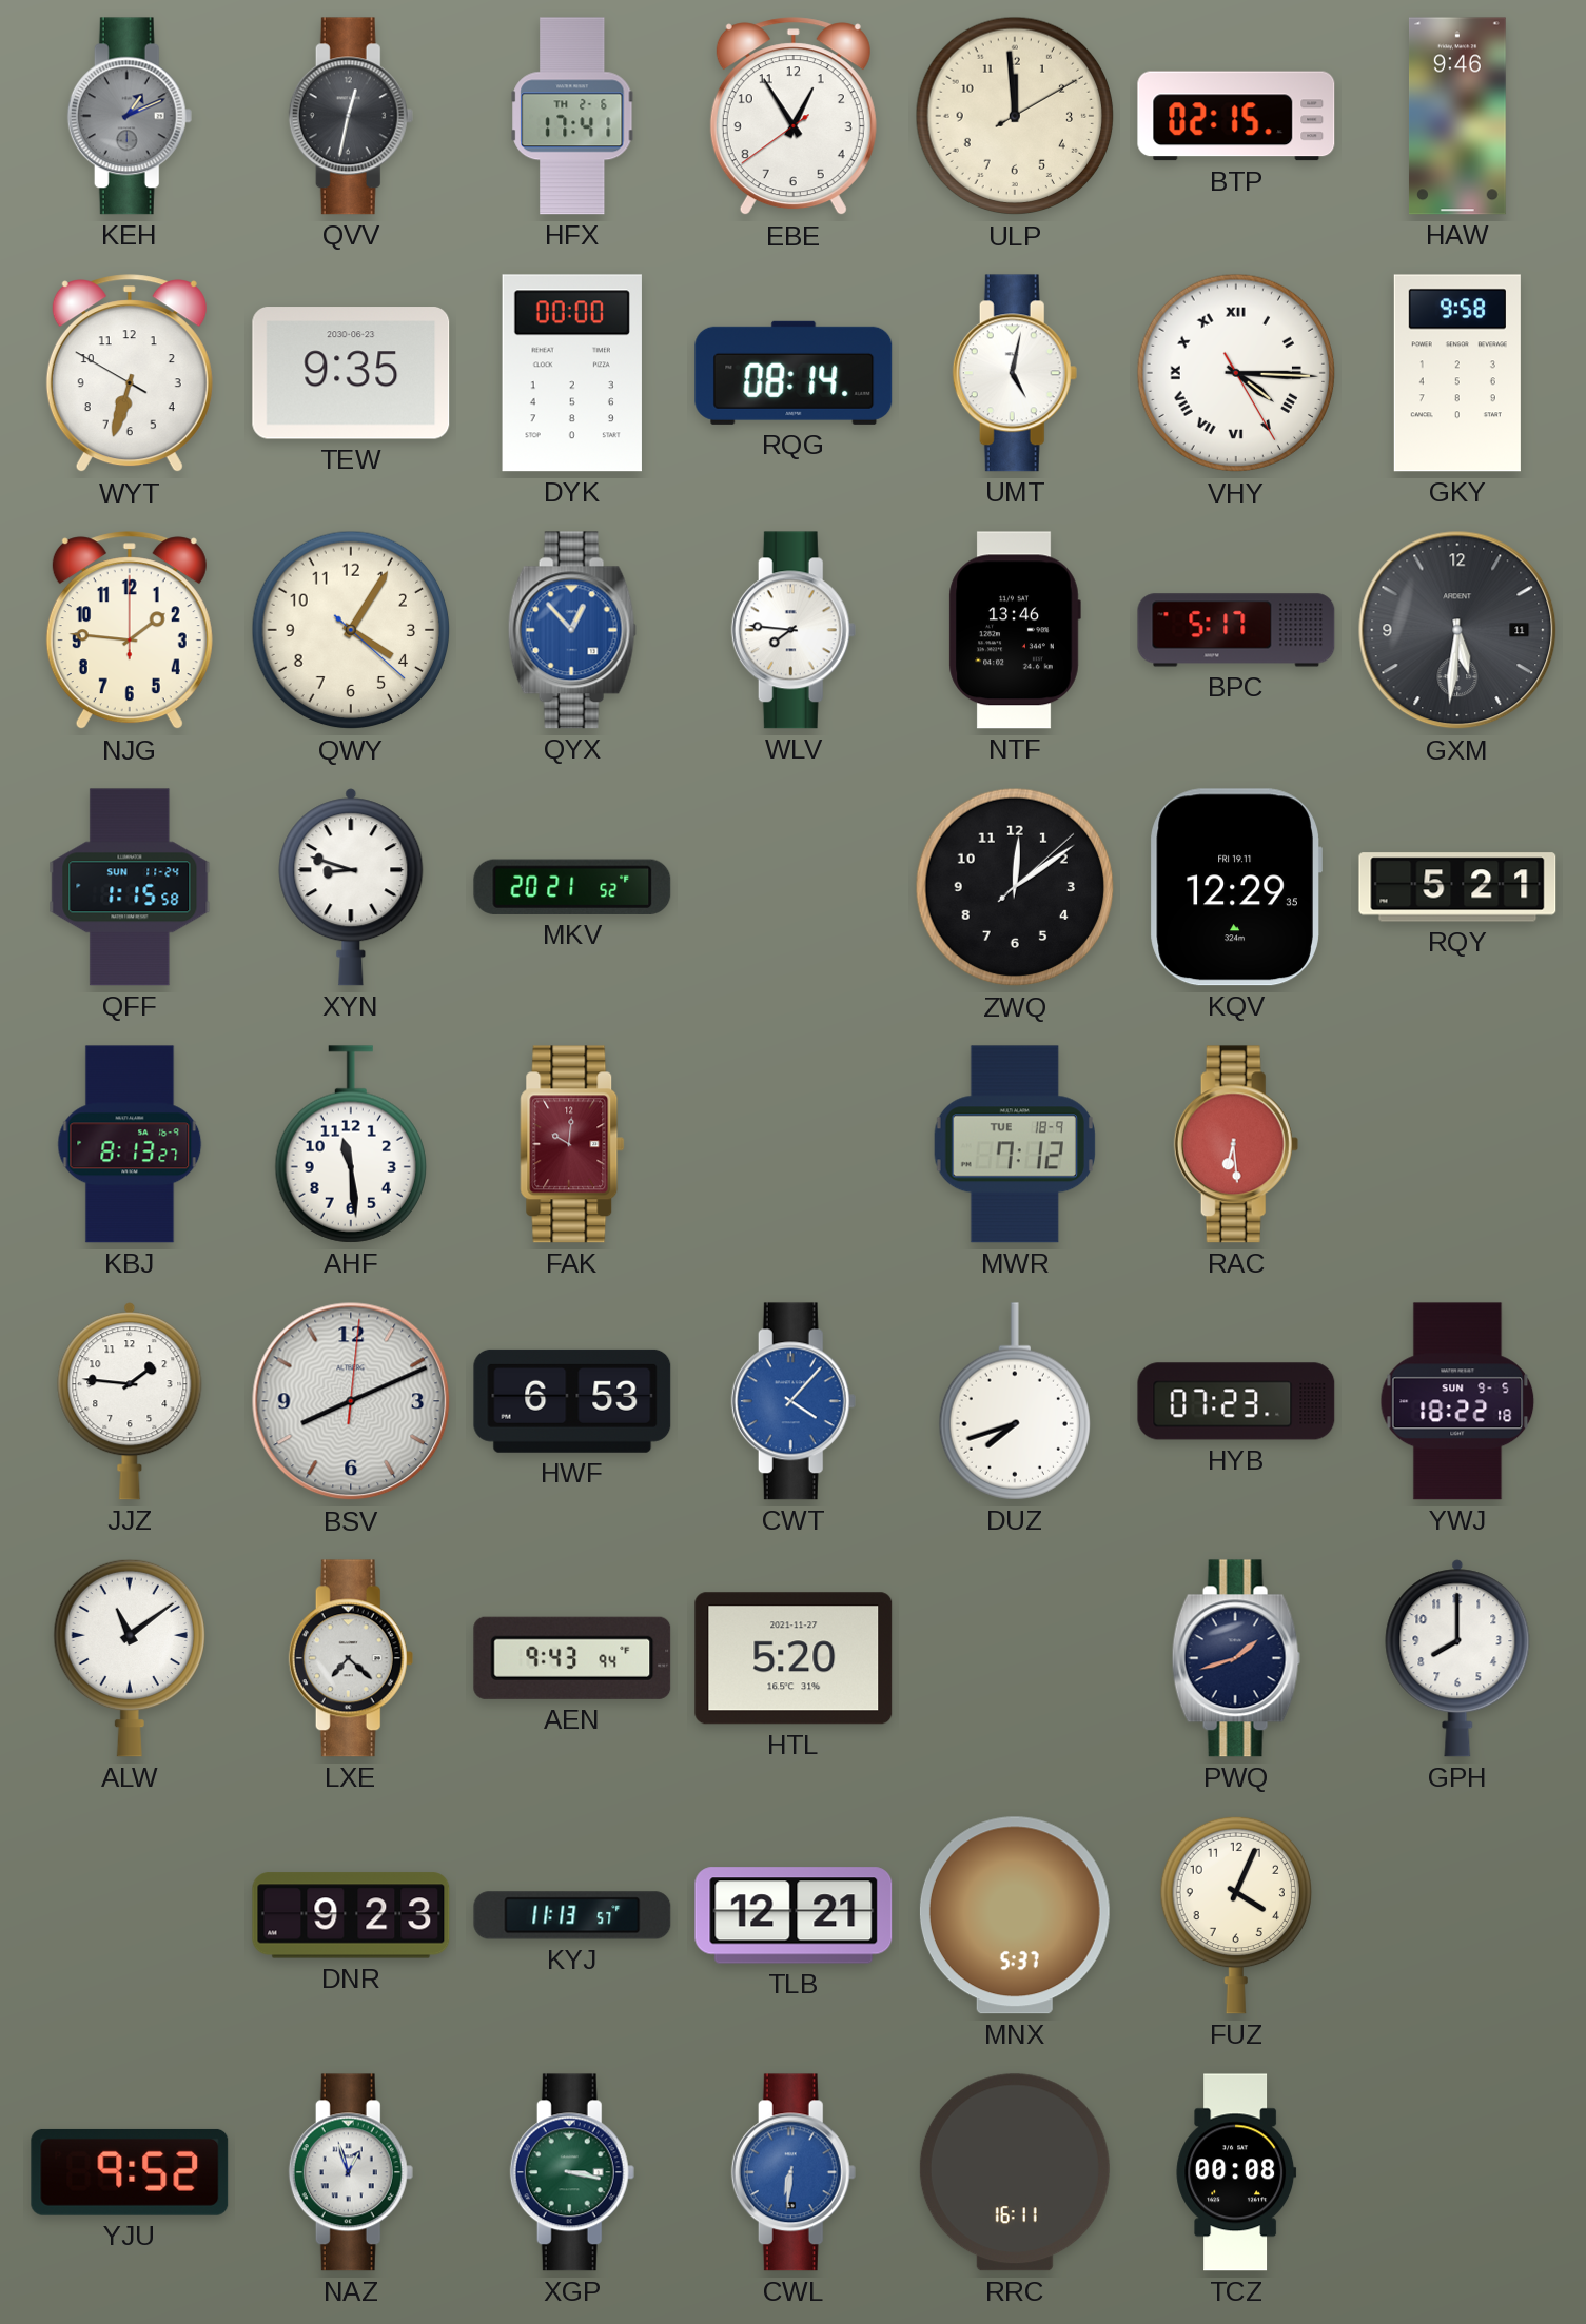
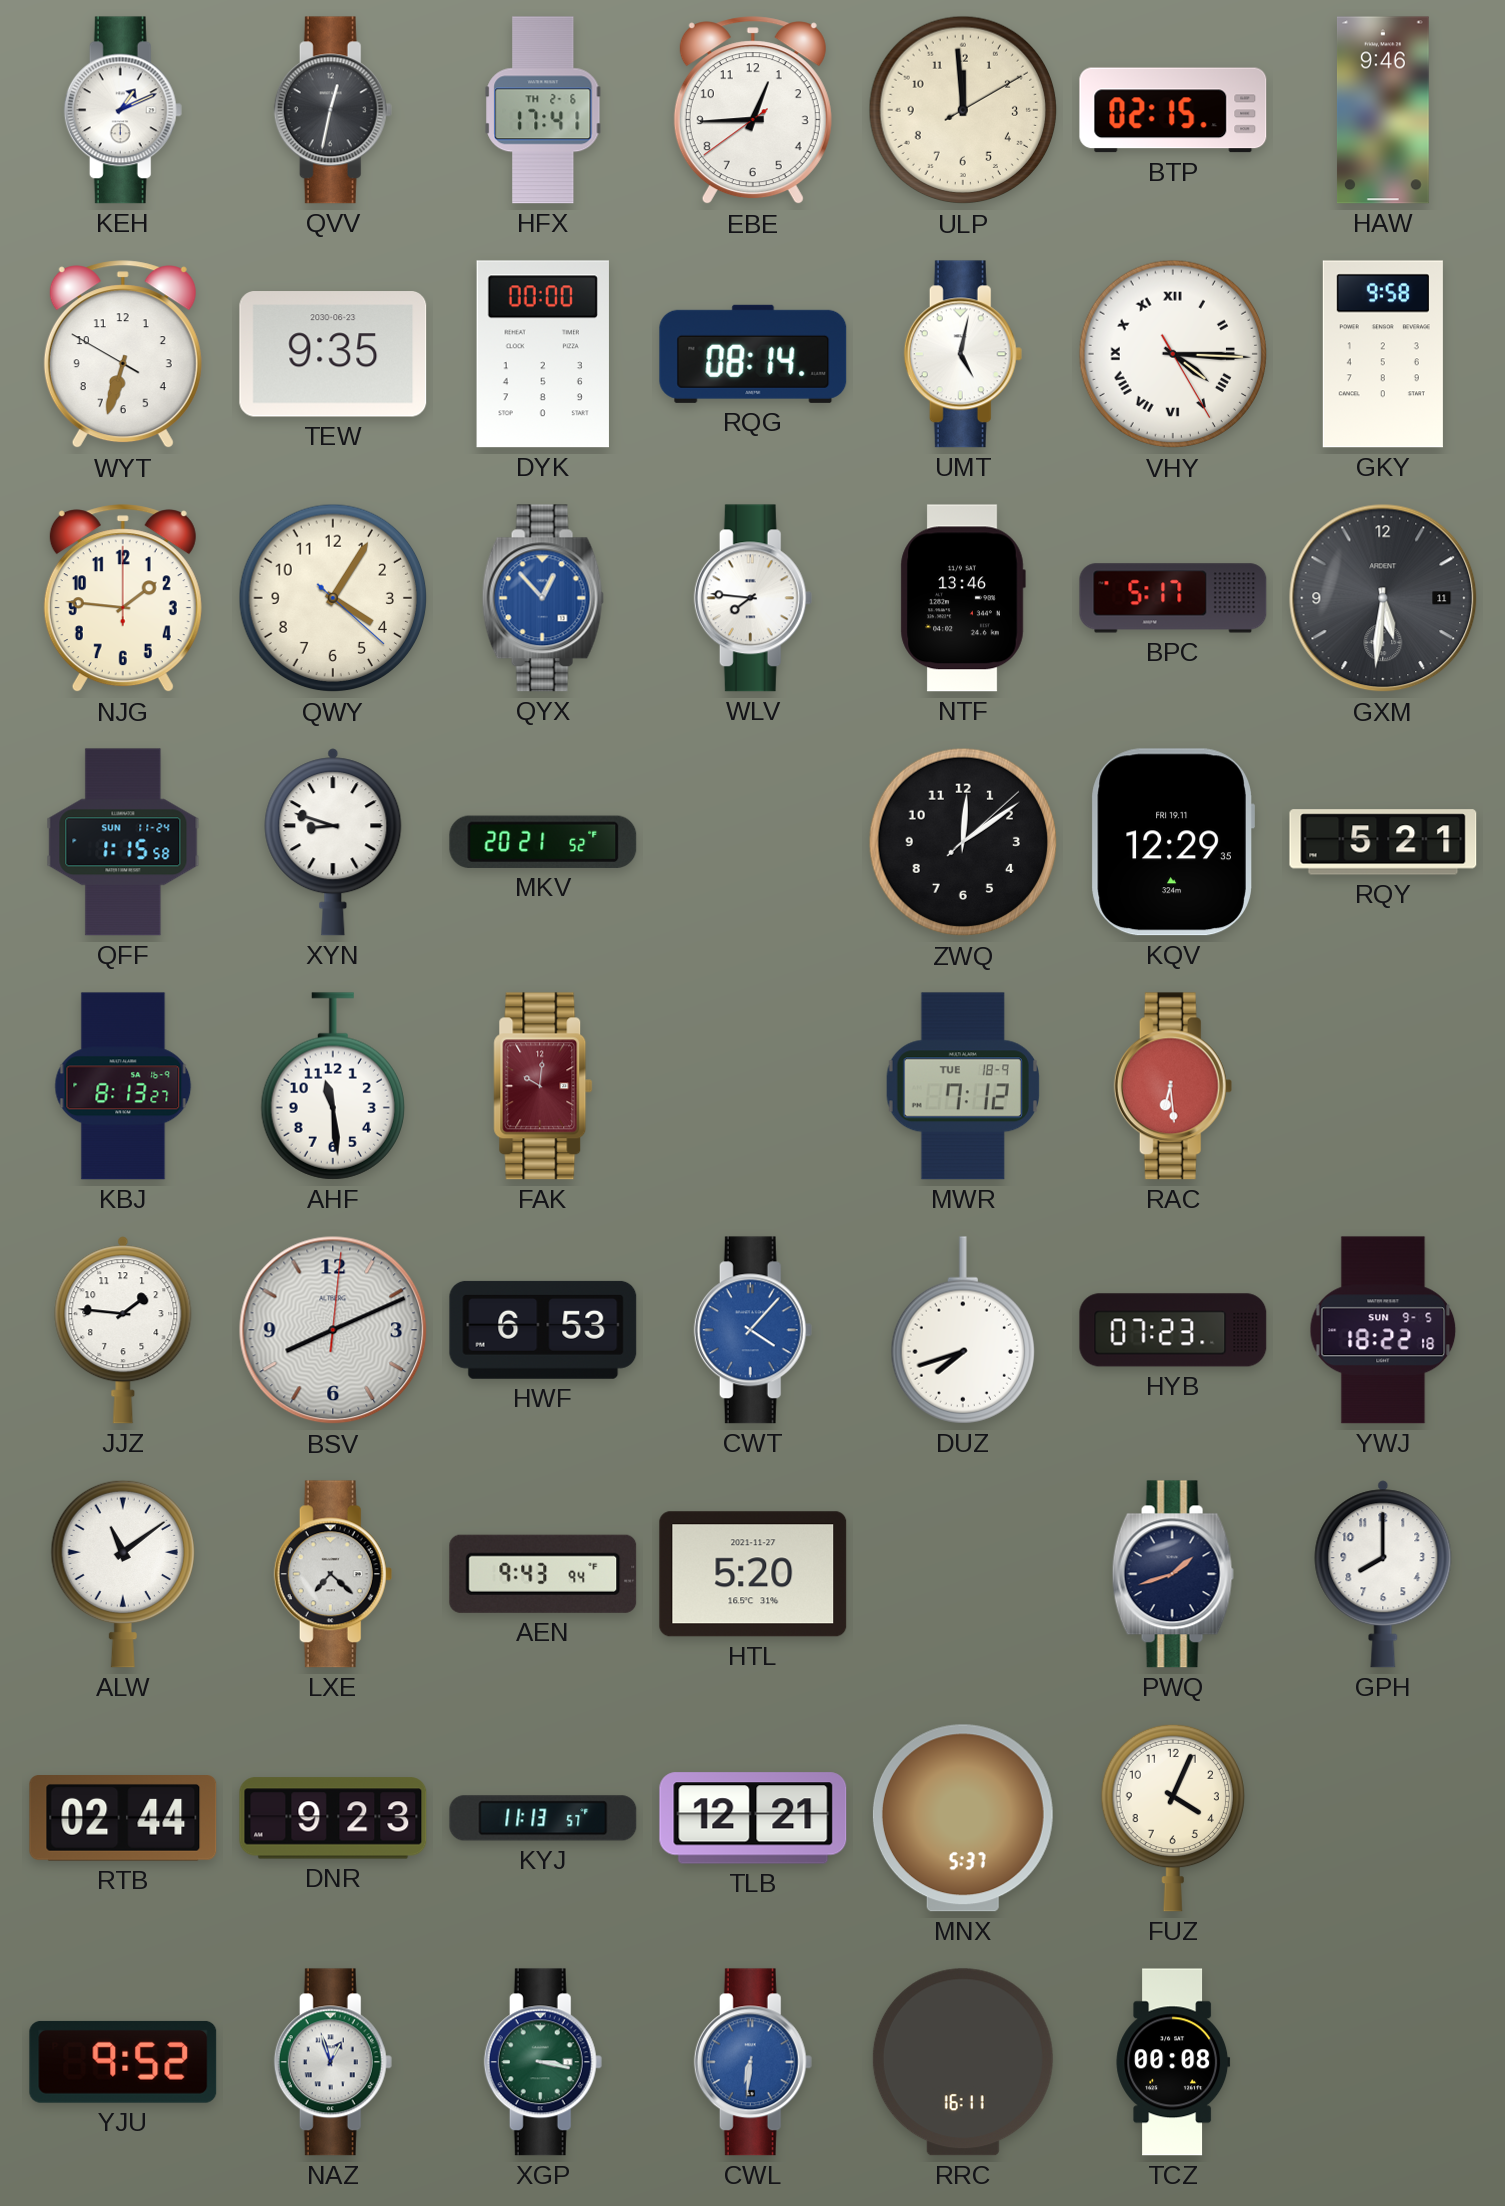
KEH dial: grey -> white (123, 110)
EBE: 12:54 -> 12:44 (753, 111)
RTB: none -> 02:44 (123, 1819)
